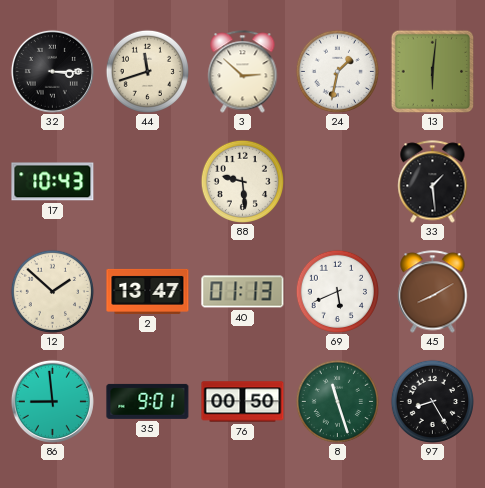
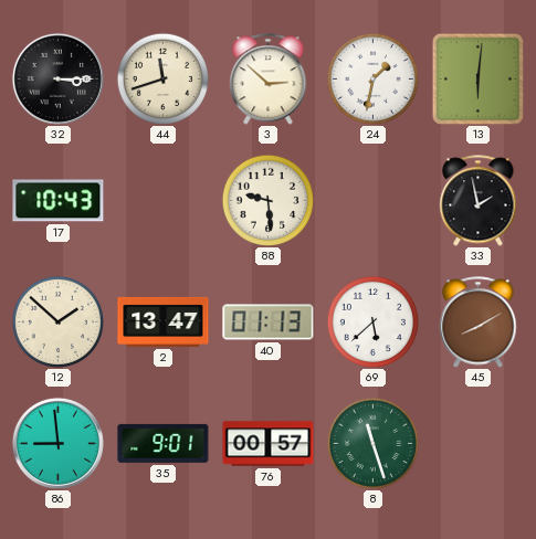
33: 1:29 -> 1:58 (479, 201)
69: 5:41 -> 5:38 (372, 321)
76: 00:50 -> 00:57 (269, 444)
97: 8:25 -> none (432, 401)
